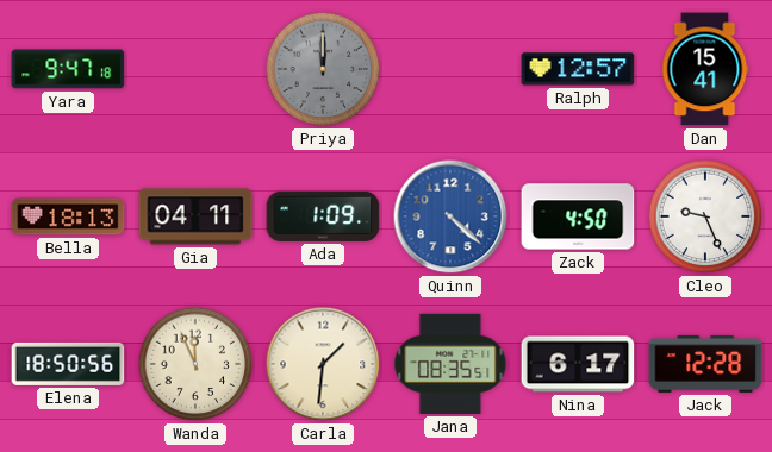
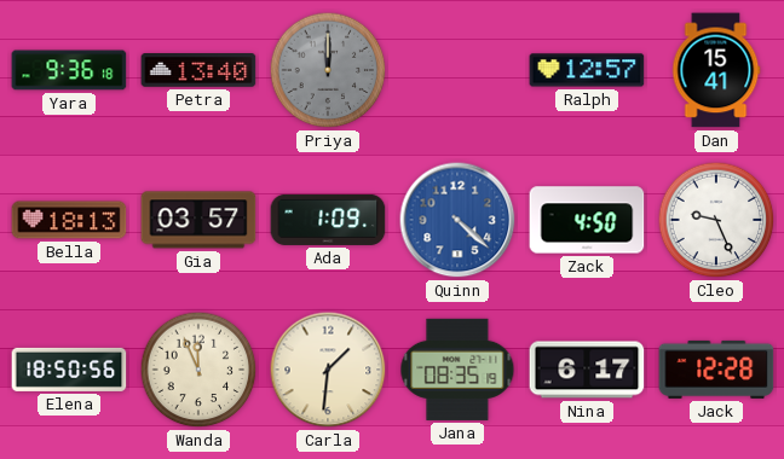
Yara: 9:47 -> 9:36 (69, 70)
Petra: none -> 13:40 (198, 70)
Gia: 04:11 -> 03:57 (198, 220)
Jana: 08:35:51 -> 08:35:19 (457, 370)
